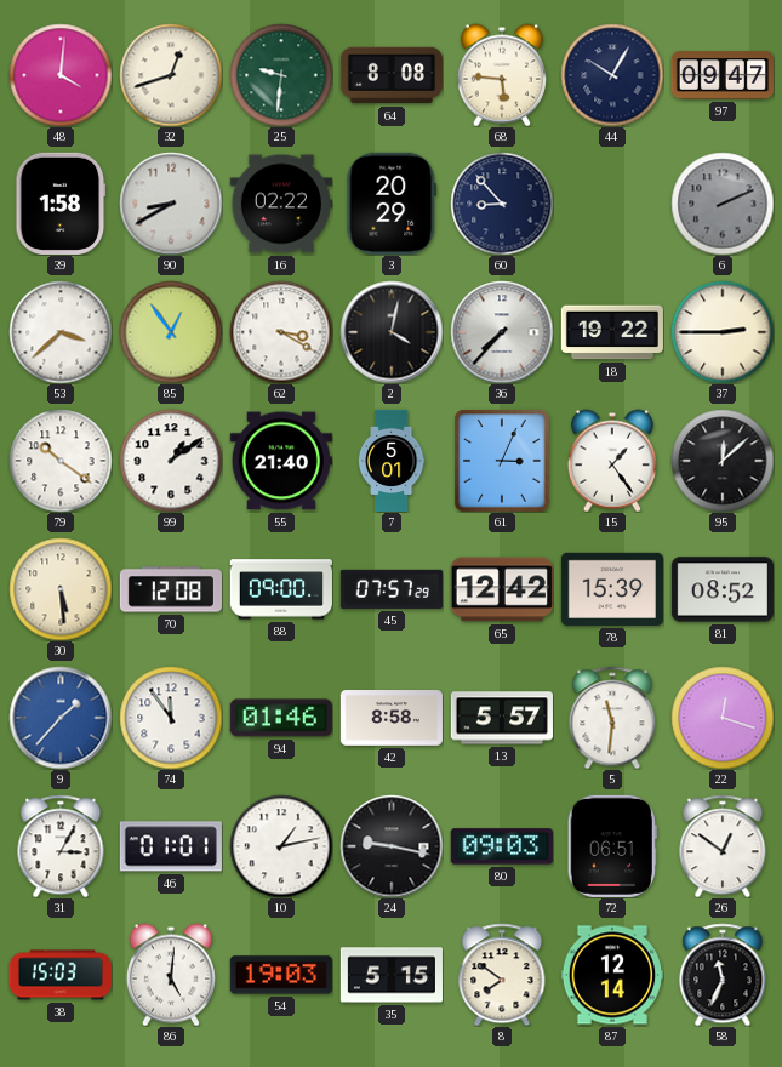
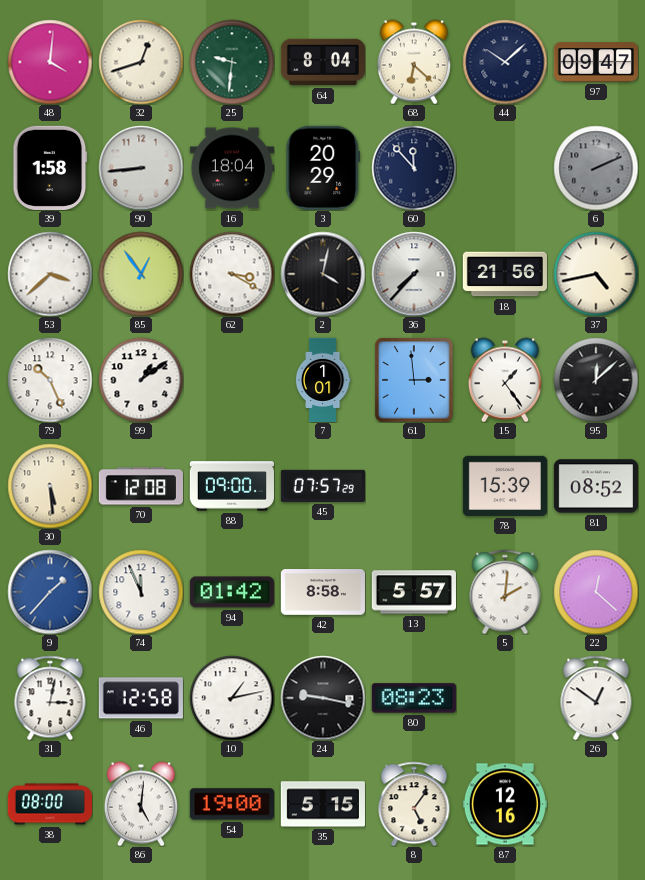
64: 8:08 -> 8:04 (323, 62)
68: 5:46 -> 6:22 (414, 62)
44: 10:05 -> 10:08 (505, 62)
90: 8:40 -> 8:44 (141, 168)
16: 02:22 -> 18:04 (232, 168)
60: 8:53 -> 11:53 (414, 168)
18: 19:22 -> 21:56 (505, 274)
37: 2:45 -> 4:43 (596, 274)
79: 10:21 -> 10:26 (50, 380)
55: 21:40 -> none (281, 461)
7: 5:01 -> 1:01 (323, 379)
61: 3:04 -> 2:59 (414, 380)
65: 12:42 -> none (502, 589)
74: 11:54 -> 11:56 (141, 592)
94: 01:46 -> 01:42 (232, 592)
5: 11:31 -> 2:01 (505, 592)
22: 12:18 -> 12:22 (596, 592)
31: 3:05 -> 3:02 (50, 698)
46: 01:01 -> 12:58 (141, 698)
80: 09:03 -> 08:23 (414, 698)
72: 06:51 -> none (612, 846)
38: 15:03 -> 08:00 (49, 804)
54: 19:03 -> 19:00 (232, 804)
8: 7:51 -> 5:06 (414, 804)
87: 12:14 -> 12:16 (505, 804)
58: 11:34 -> none (723, 975)
